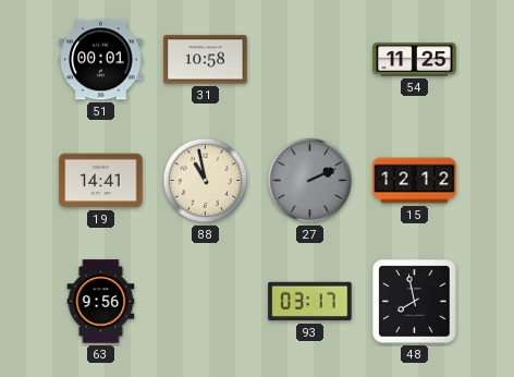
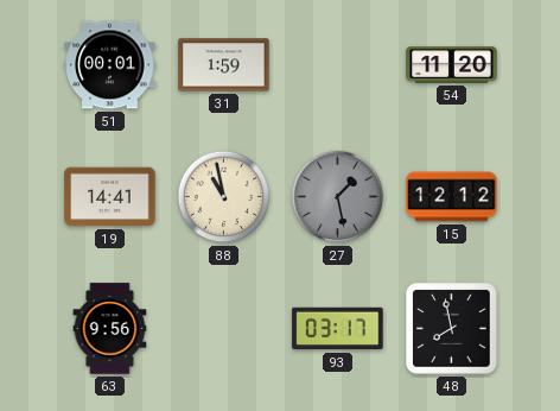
31: 10:58 -> 1:59 (224, 65)
54: 11:25 -> 11:20 (452, 65)
27: 2:11 -> 1:28 (338, 197)
